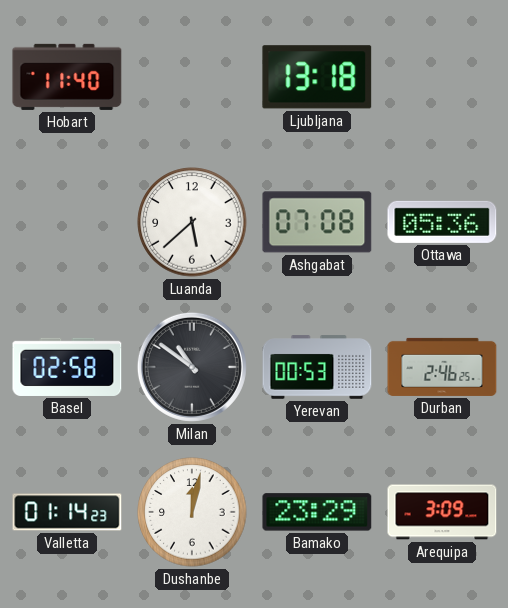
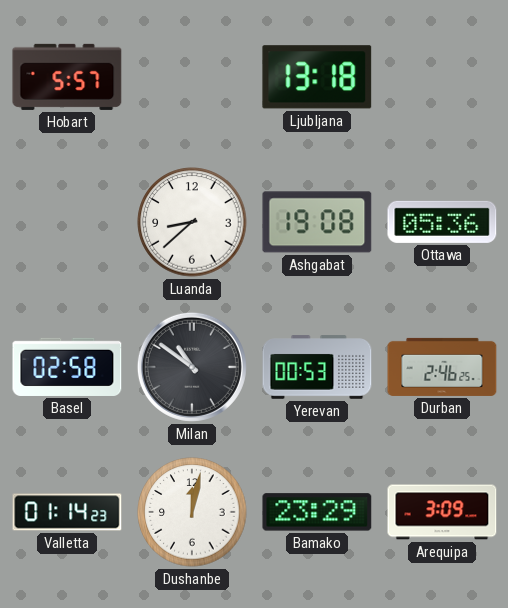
Hobart: 11:40 -> 5:57 (67, 77)
Luanda: 5:38 -> 8:38 (192, 222)
Ashgabat: 07:08 -> 19:08 (317, 222)
